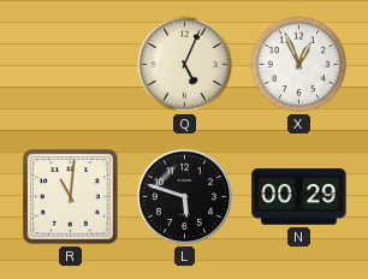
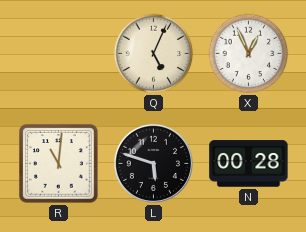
N: 00:29 -> 00:28 (249, 164)
